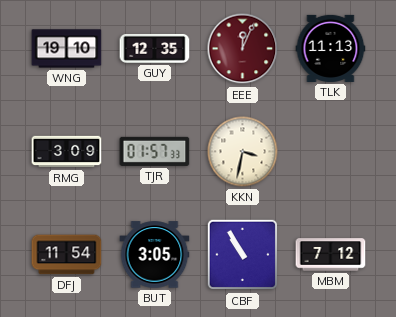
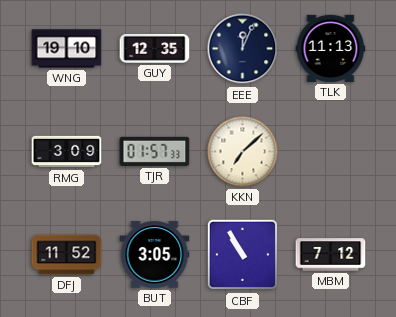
EEE dial: burgundy -> navy (243, 49)
KKN: 3:32 -> 7:08 (243, 152)
DFJ: 11:54 -> 11:52 (67, 255)
